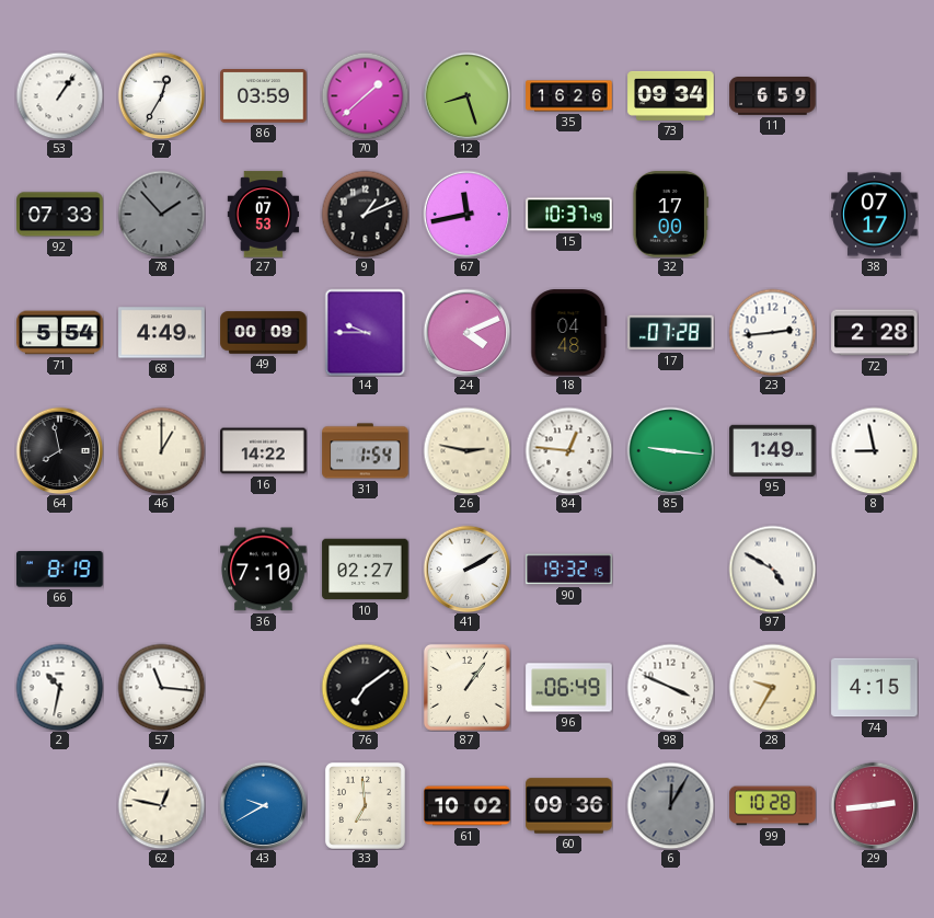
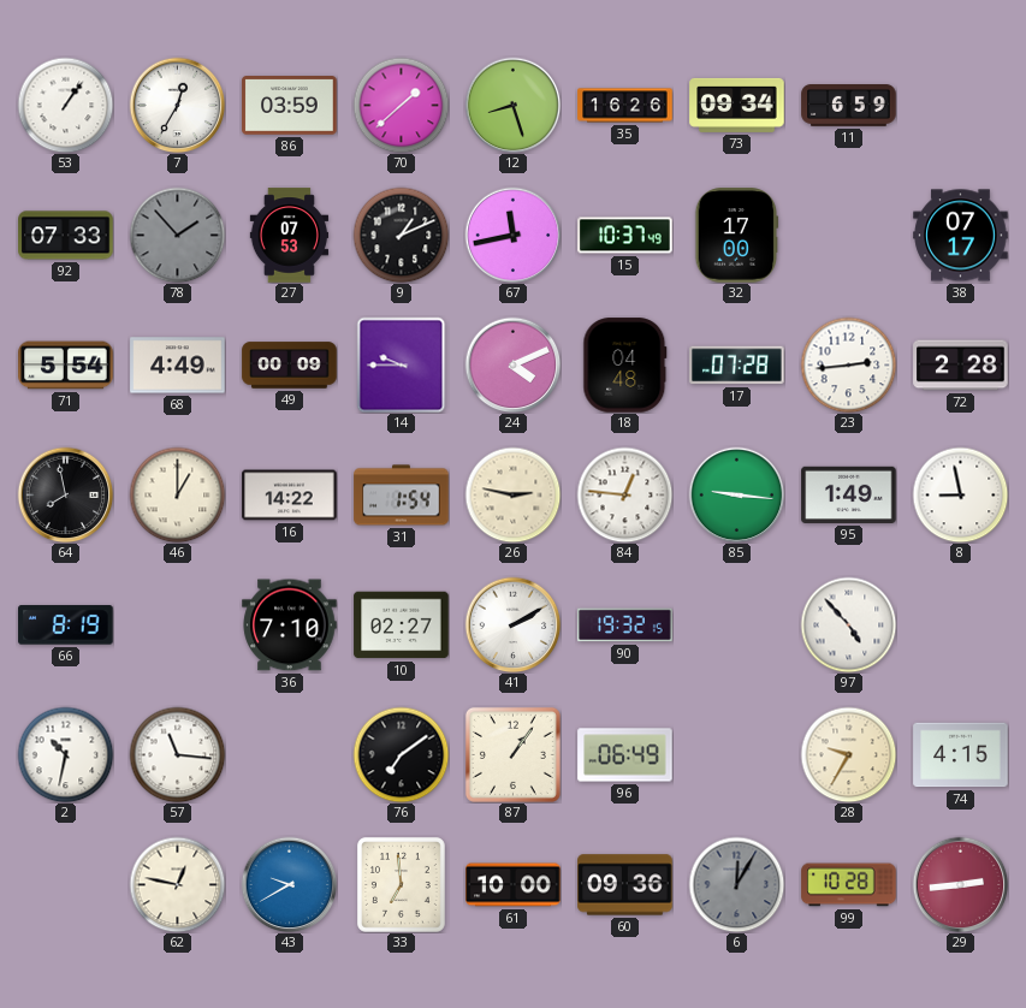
97: 4:50 -> 4:53 (848, 624)
98: 3:49 -> none (670, 687)
61: 10:02 -> 10:00 (514, 885)
